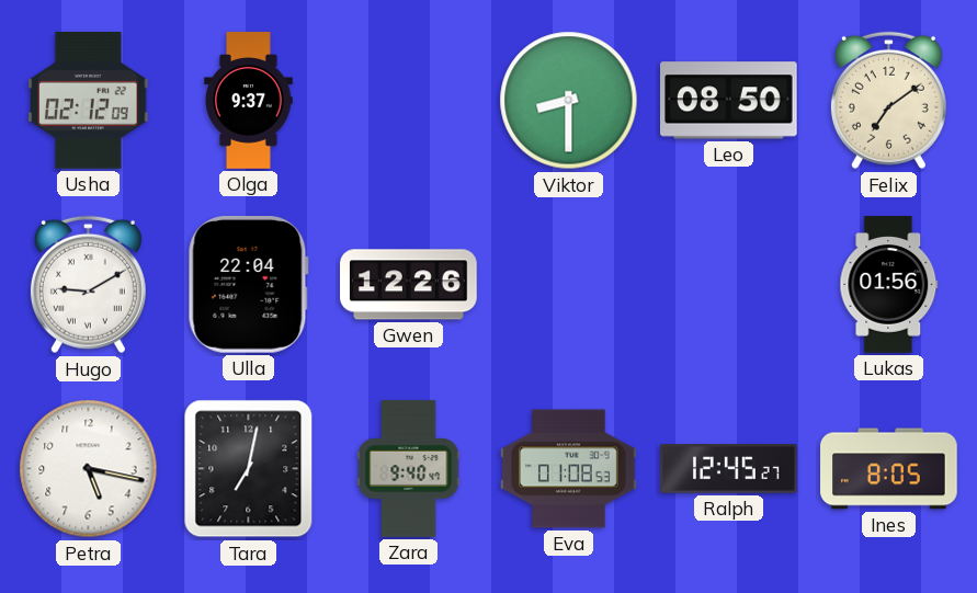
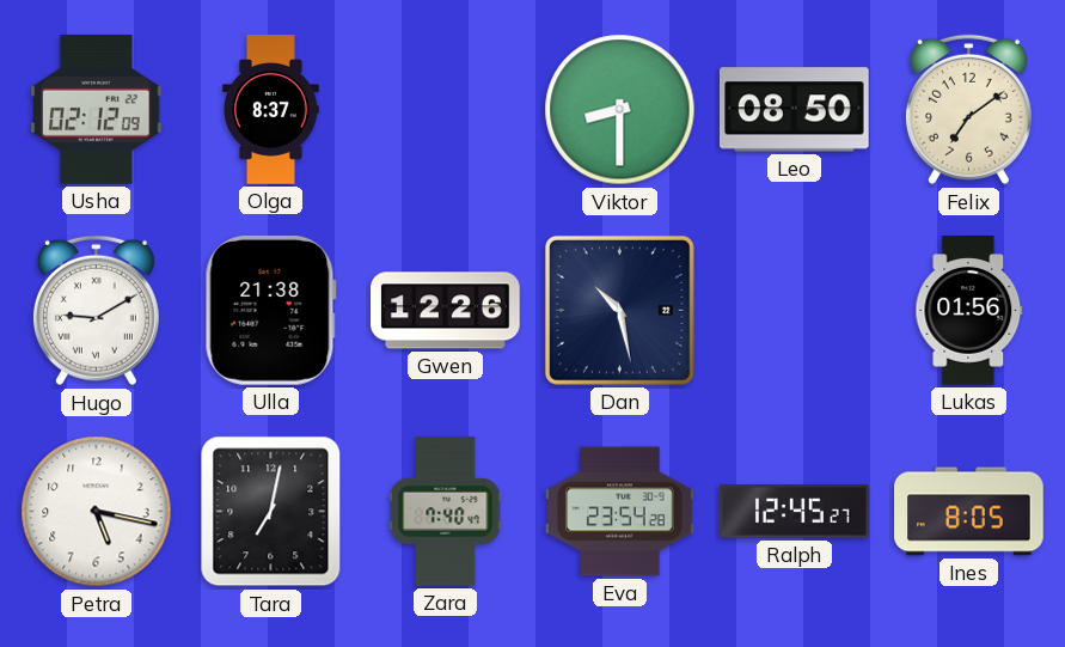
Olga: 9:37 -> 8:37 (271, 110)
Ulla: 22:04 -> 21:38 (270, 310)
Dan: none -> 10:28 (619, 310)
Zara: 9:40 -> 7:40 (446, 512)
Eva: 01:08 -> 23:54 (620, 512)
